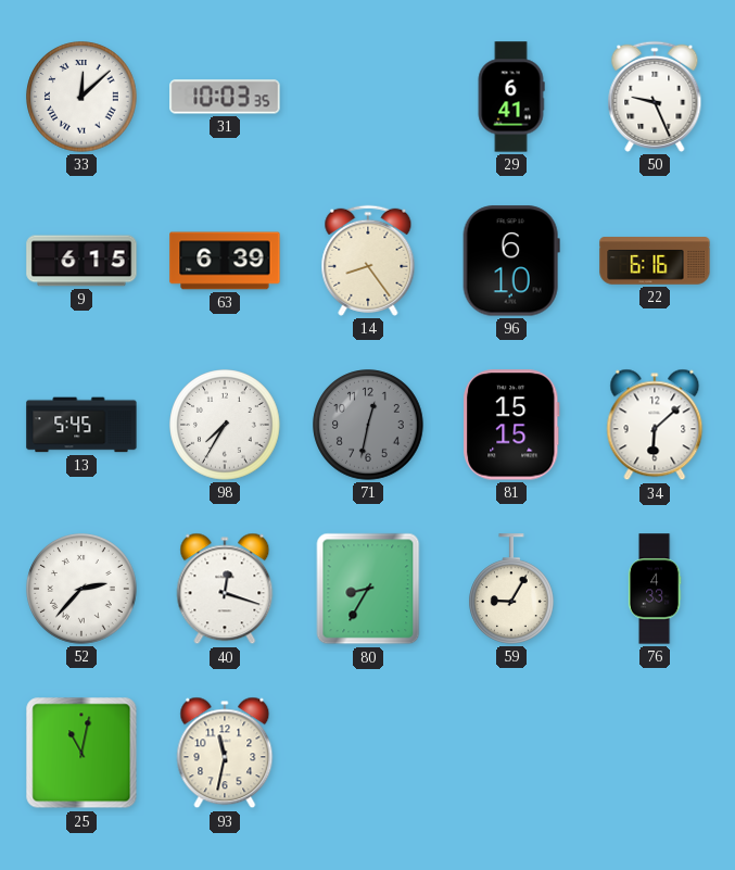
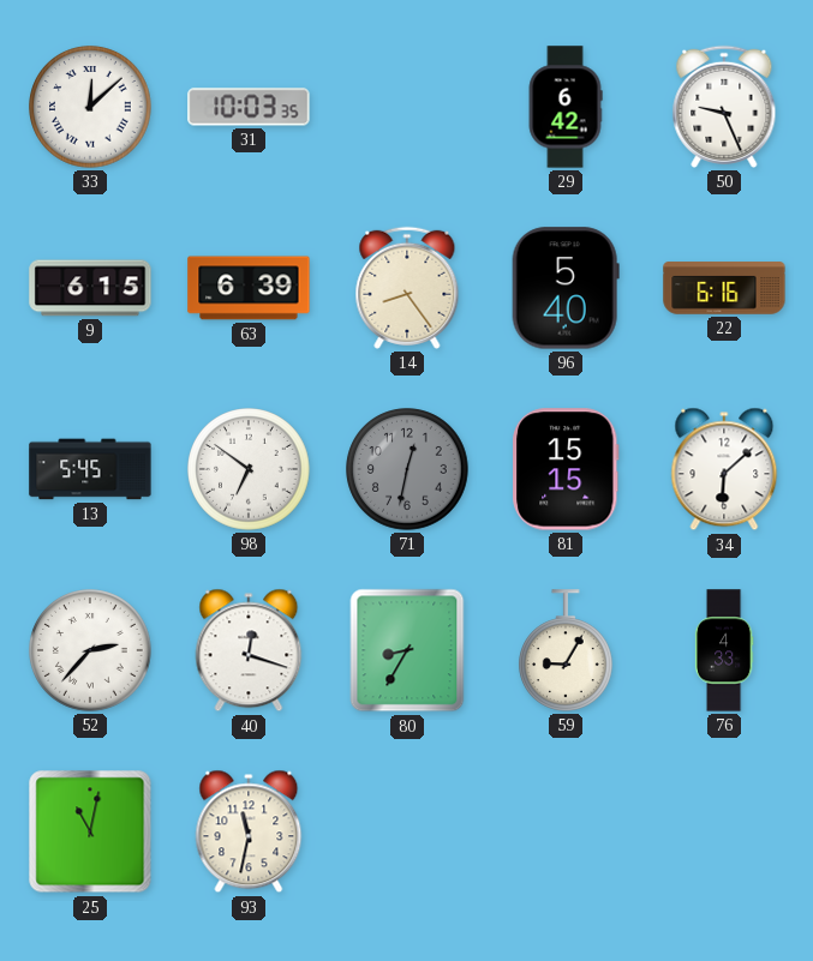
29: 6:41 -> 6:42 (566, 107)
96: 6:10 -> 5:40 (566, 288)
98: 7:35 -> 6:51 (249, 469)
